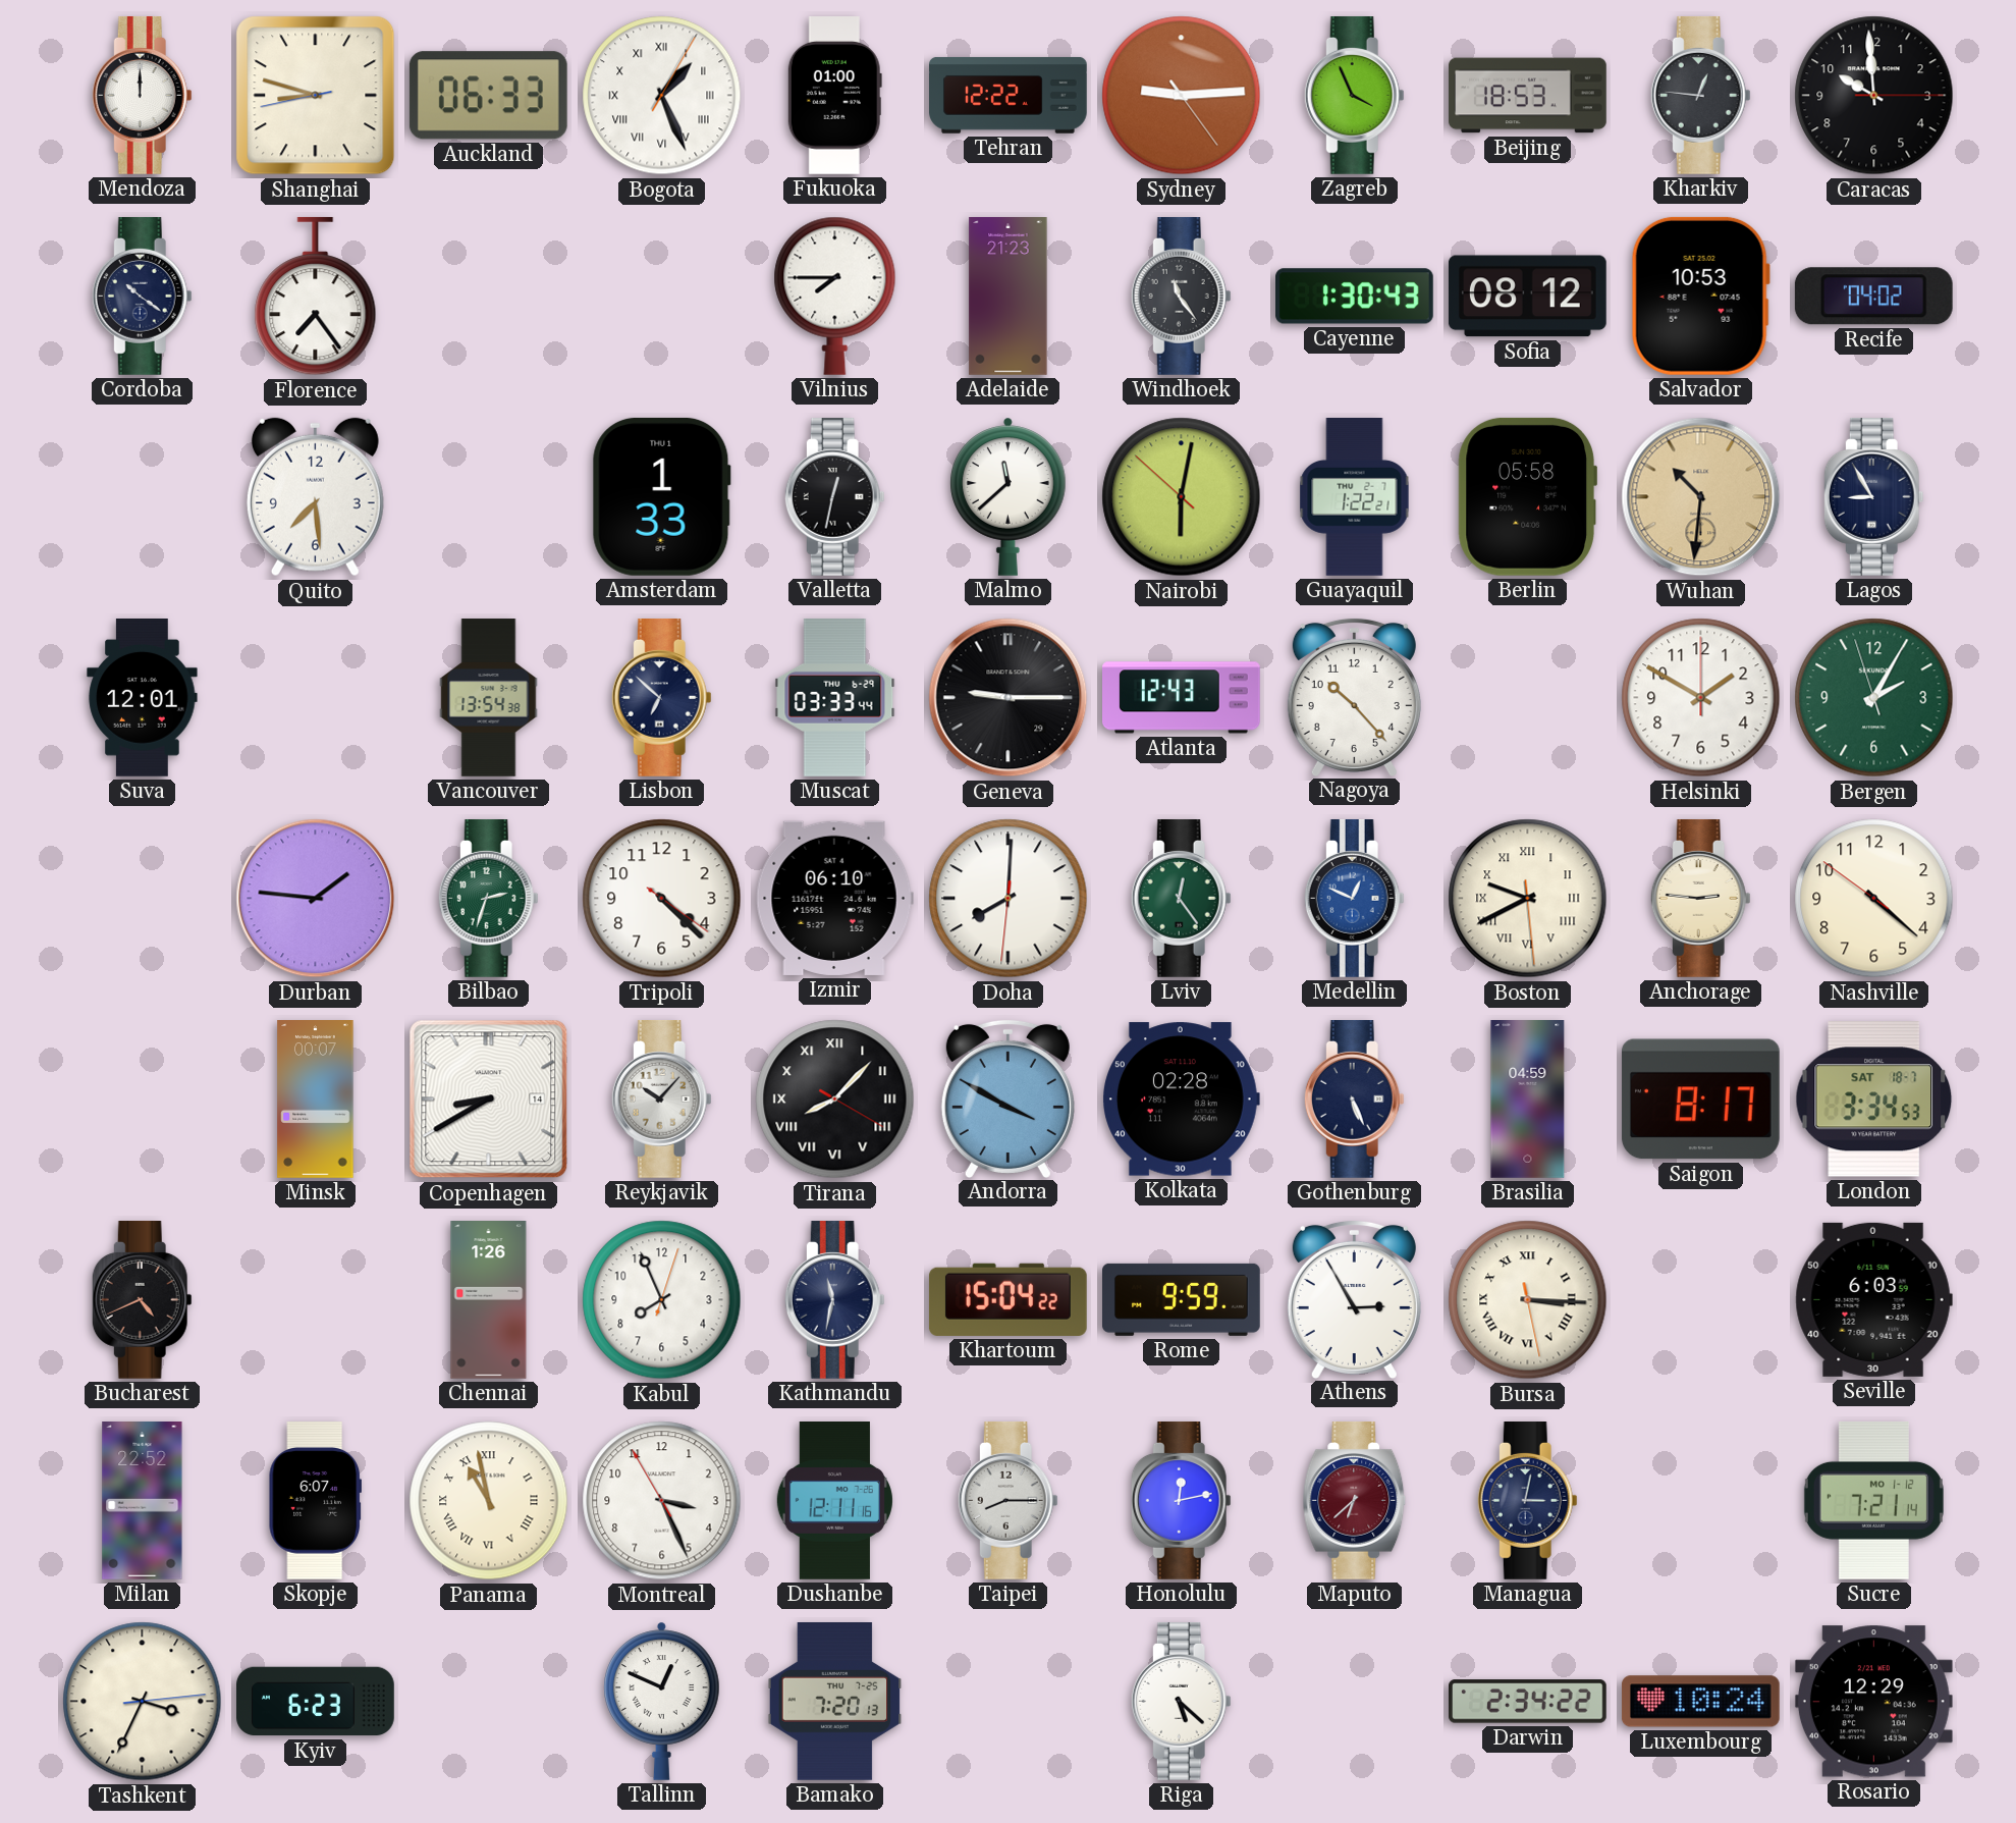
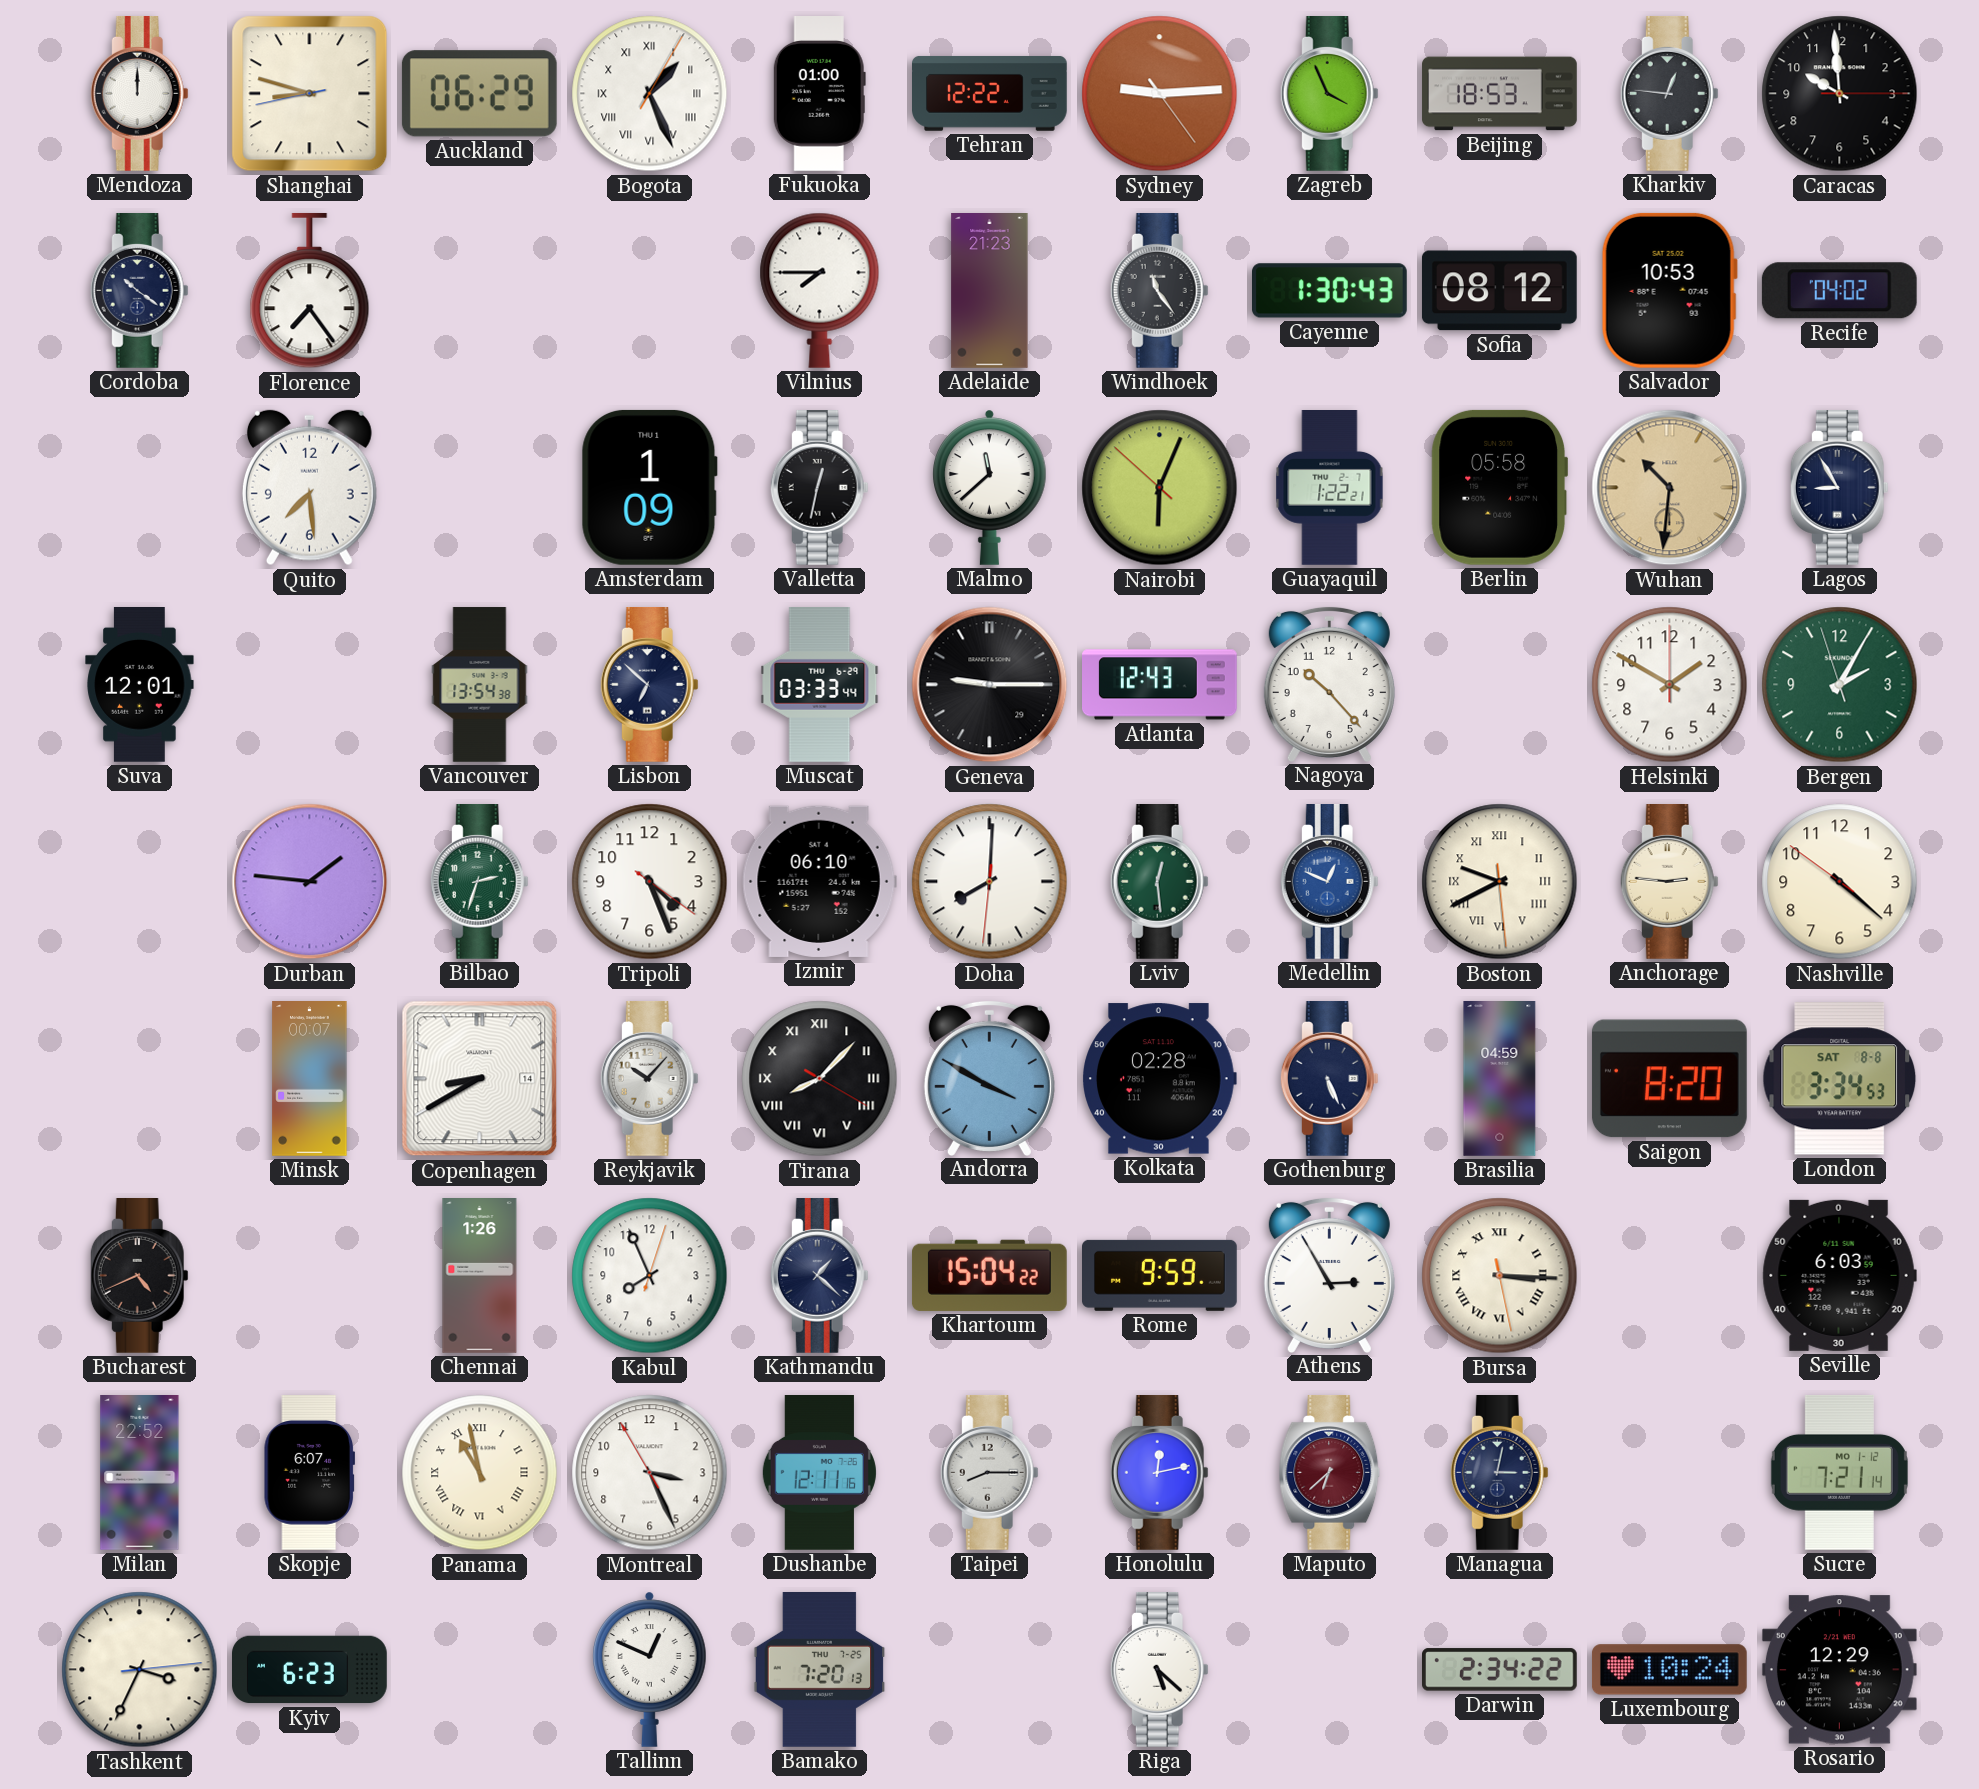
Auckland: 06:33 -> 06:29 (479, 94)
Amsterdam: 1:33 -> 1:09 (649, 487)
Nairobi: 6:01 -> 6:03 (1160, 488)
Tripoli: 4:22 -> 4:26 (650, 882)
Lviv: 12:24 -> 12:29 (1159, 882)
Saigon: 8:17 -> 8:20 (1669, 1079)
London date: SAT 18-7 -> SAT 8-8 (1840, 1079)
Kathmandu: 11:32 -> 1:22 (819, 1276)
